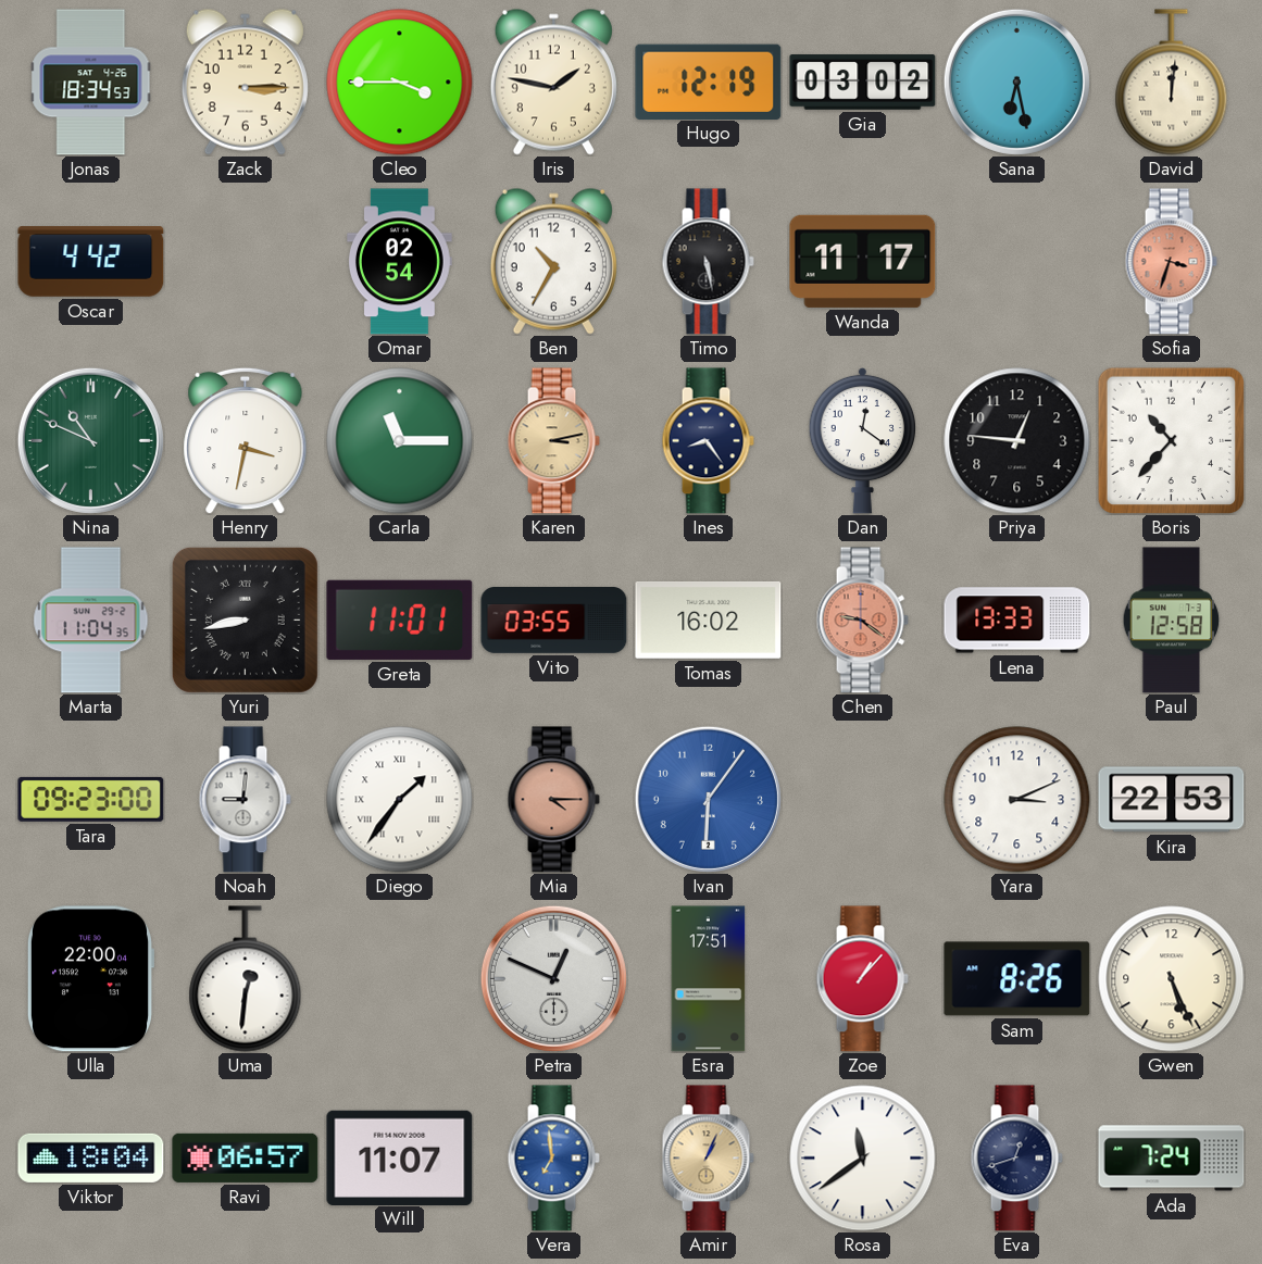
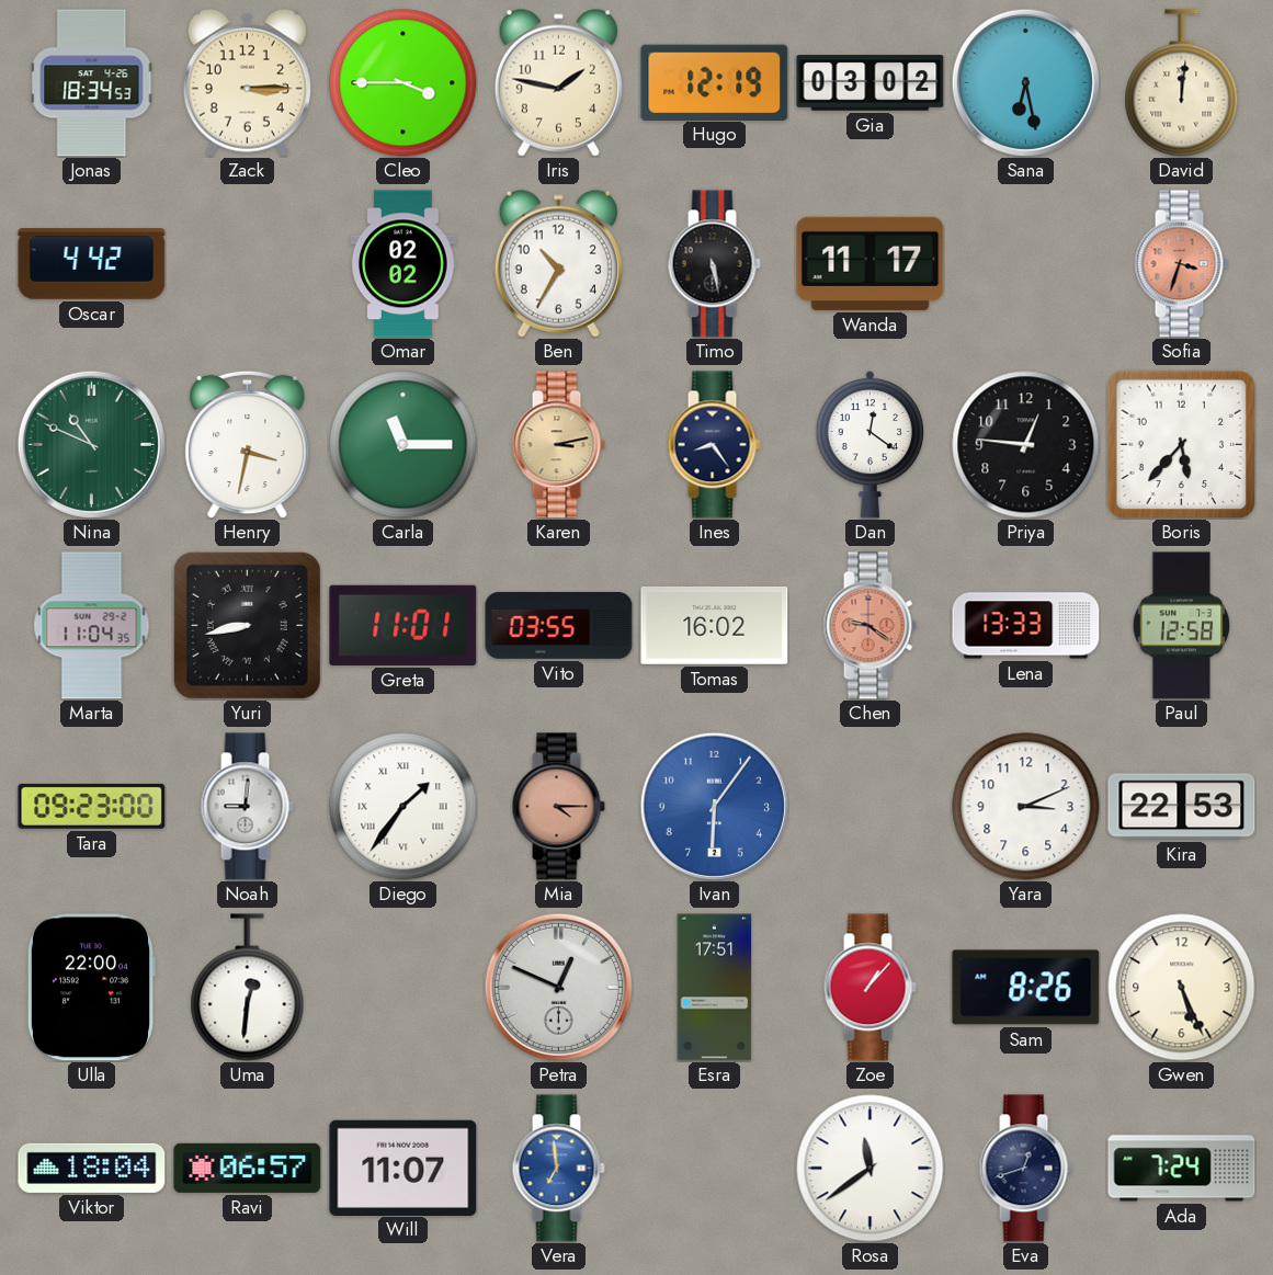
Omar: 02:54 -> 02:02 (404, 264)
Boris: 10:37 -> 5:37 (1181, 444)
Amir: 1:04 -> none (708, 1159)
